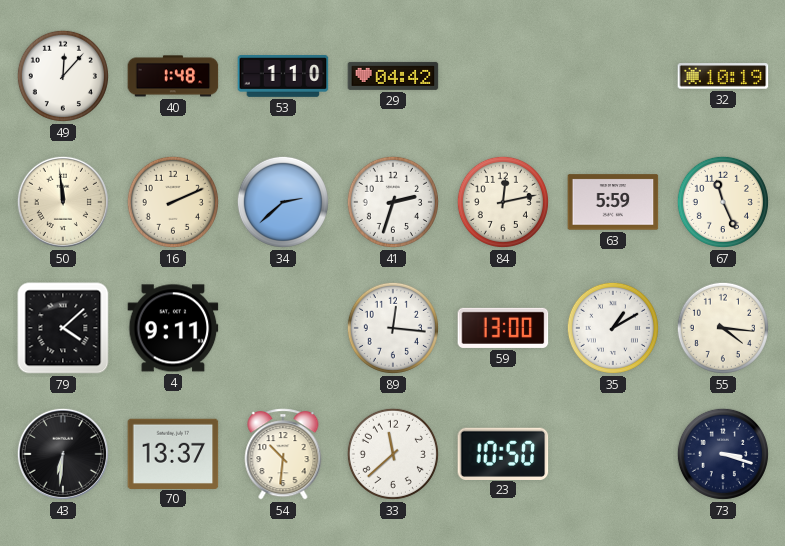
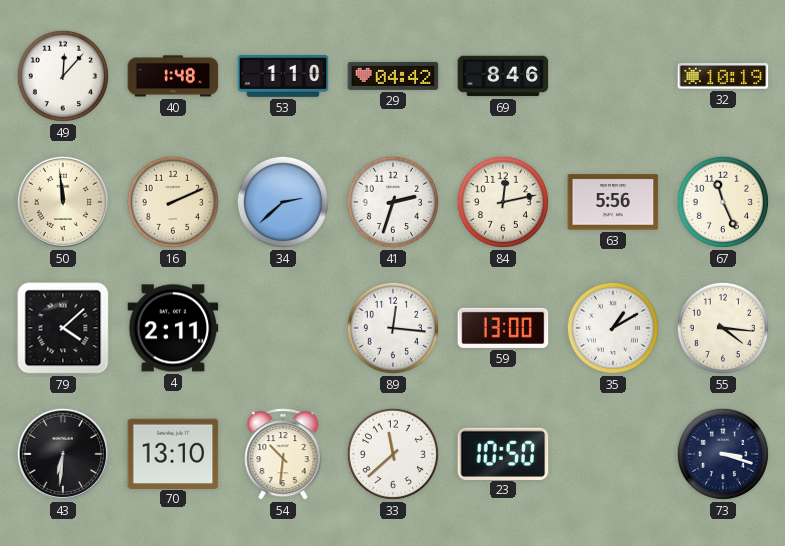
69: none -> 8:46 (503, 76)
63: 5:59 -> 5:56 (613, 202)
4: 9:11 -> 2:11 (173, 328)
70: 13:37 -> 13:10 (173, 453)
